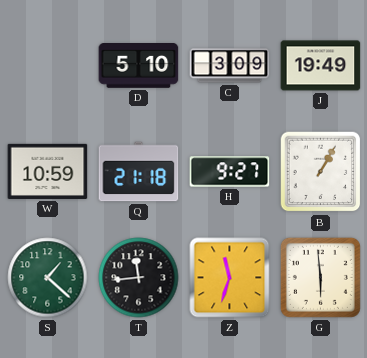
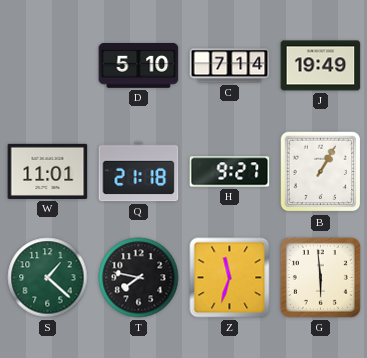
C: 3:09 -> 7:14 (230, 66)
W: 10:59 -> 11:01 (48, 171)
T: 11:44 -> 7:47 (139, 278)
